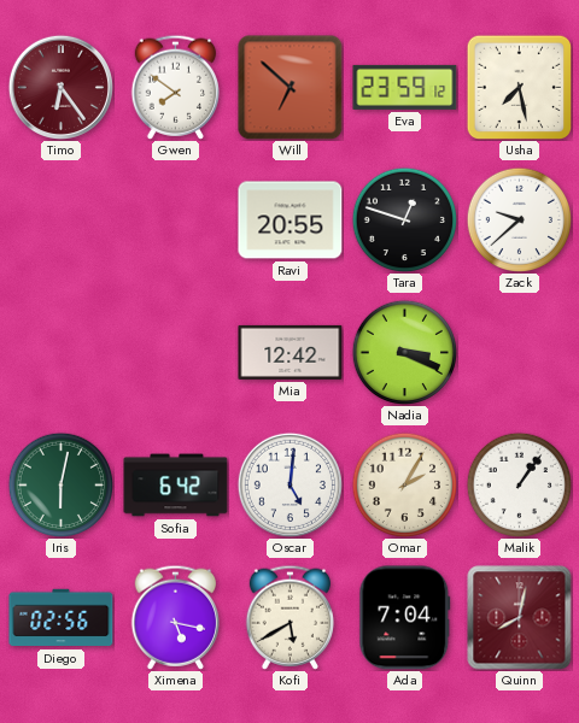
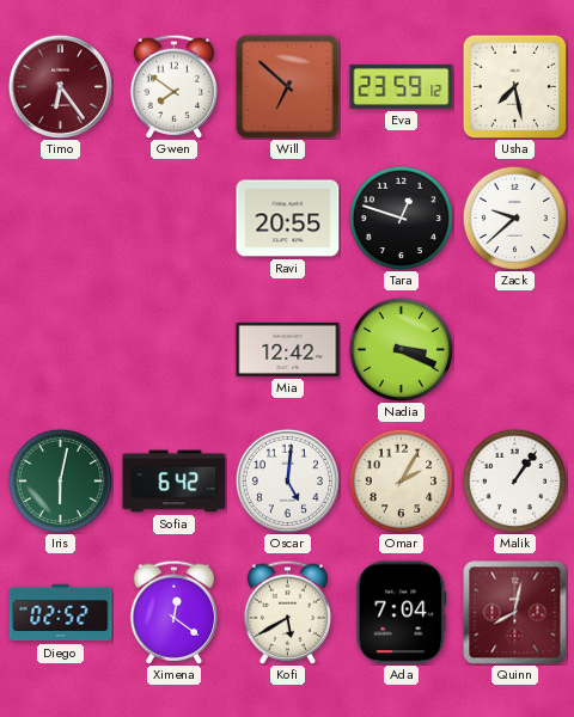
Diego: 02:56 -> 02:52 (61, 613)
Ximena: 5:17 -> 12:21 (173, 612)
